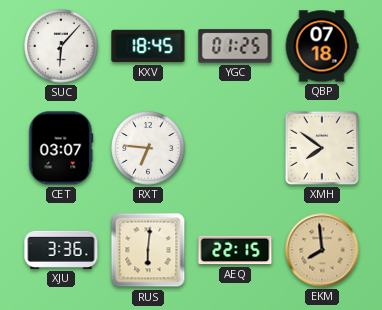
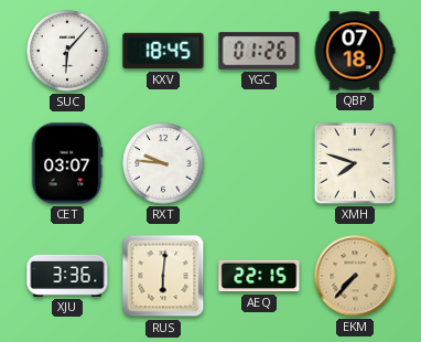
YGC: 01:25 -> 01:26 (259, 51)
RXT: 6:46 -> 9:46 (163, 163)
XMH: 7:51 -> 7:48 (355, 163)
EKM: 7:59 -> 7:37 (355, 276)
